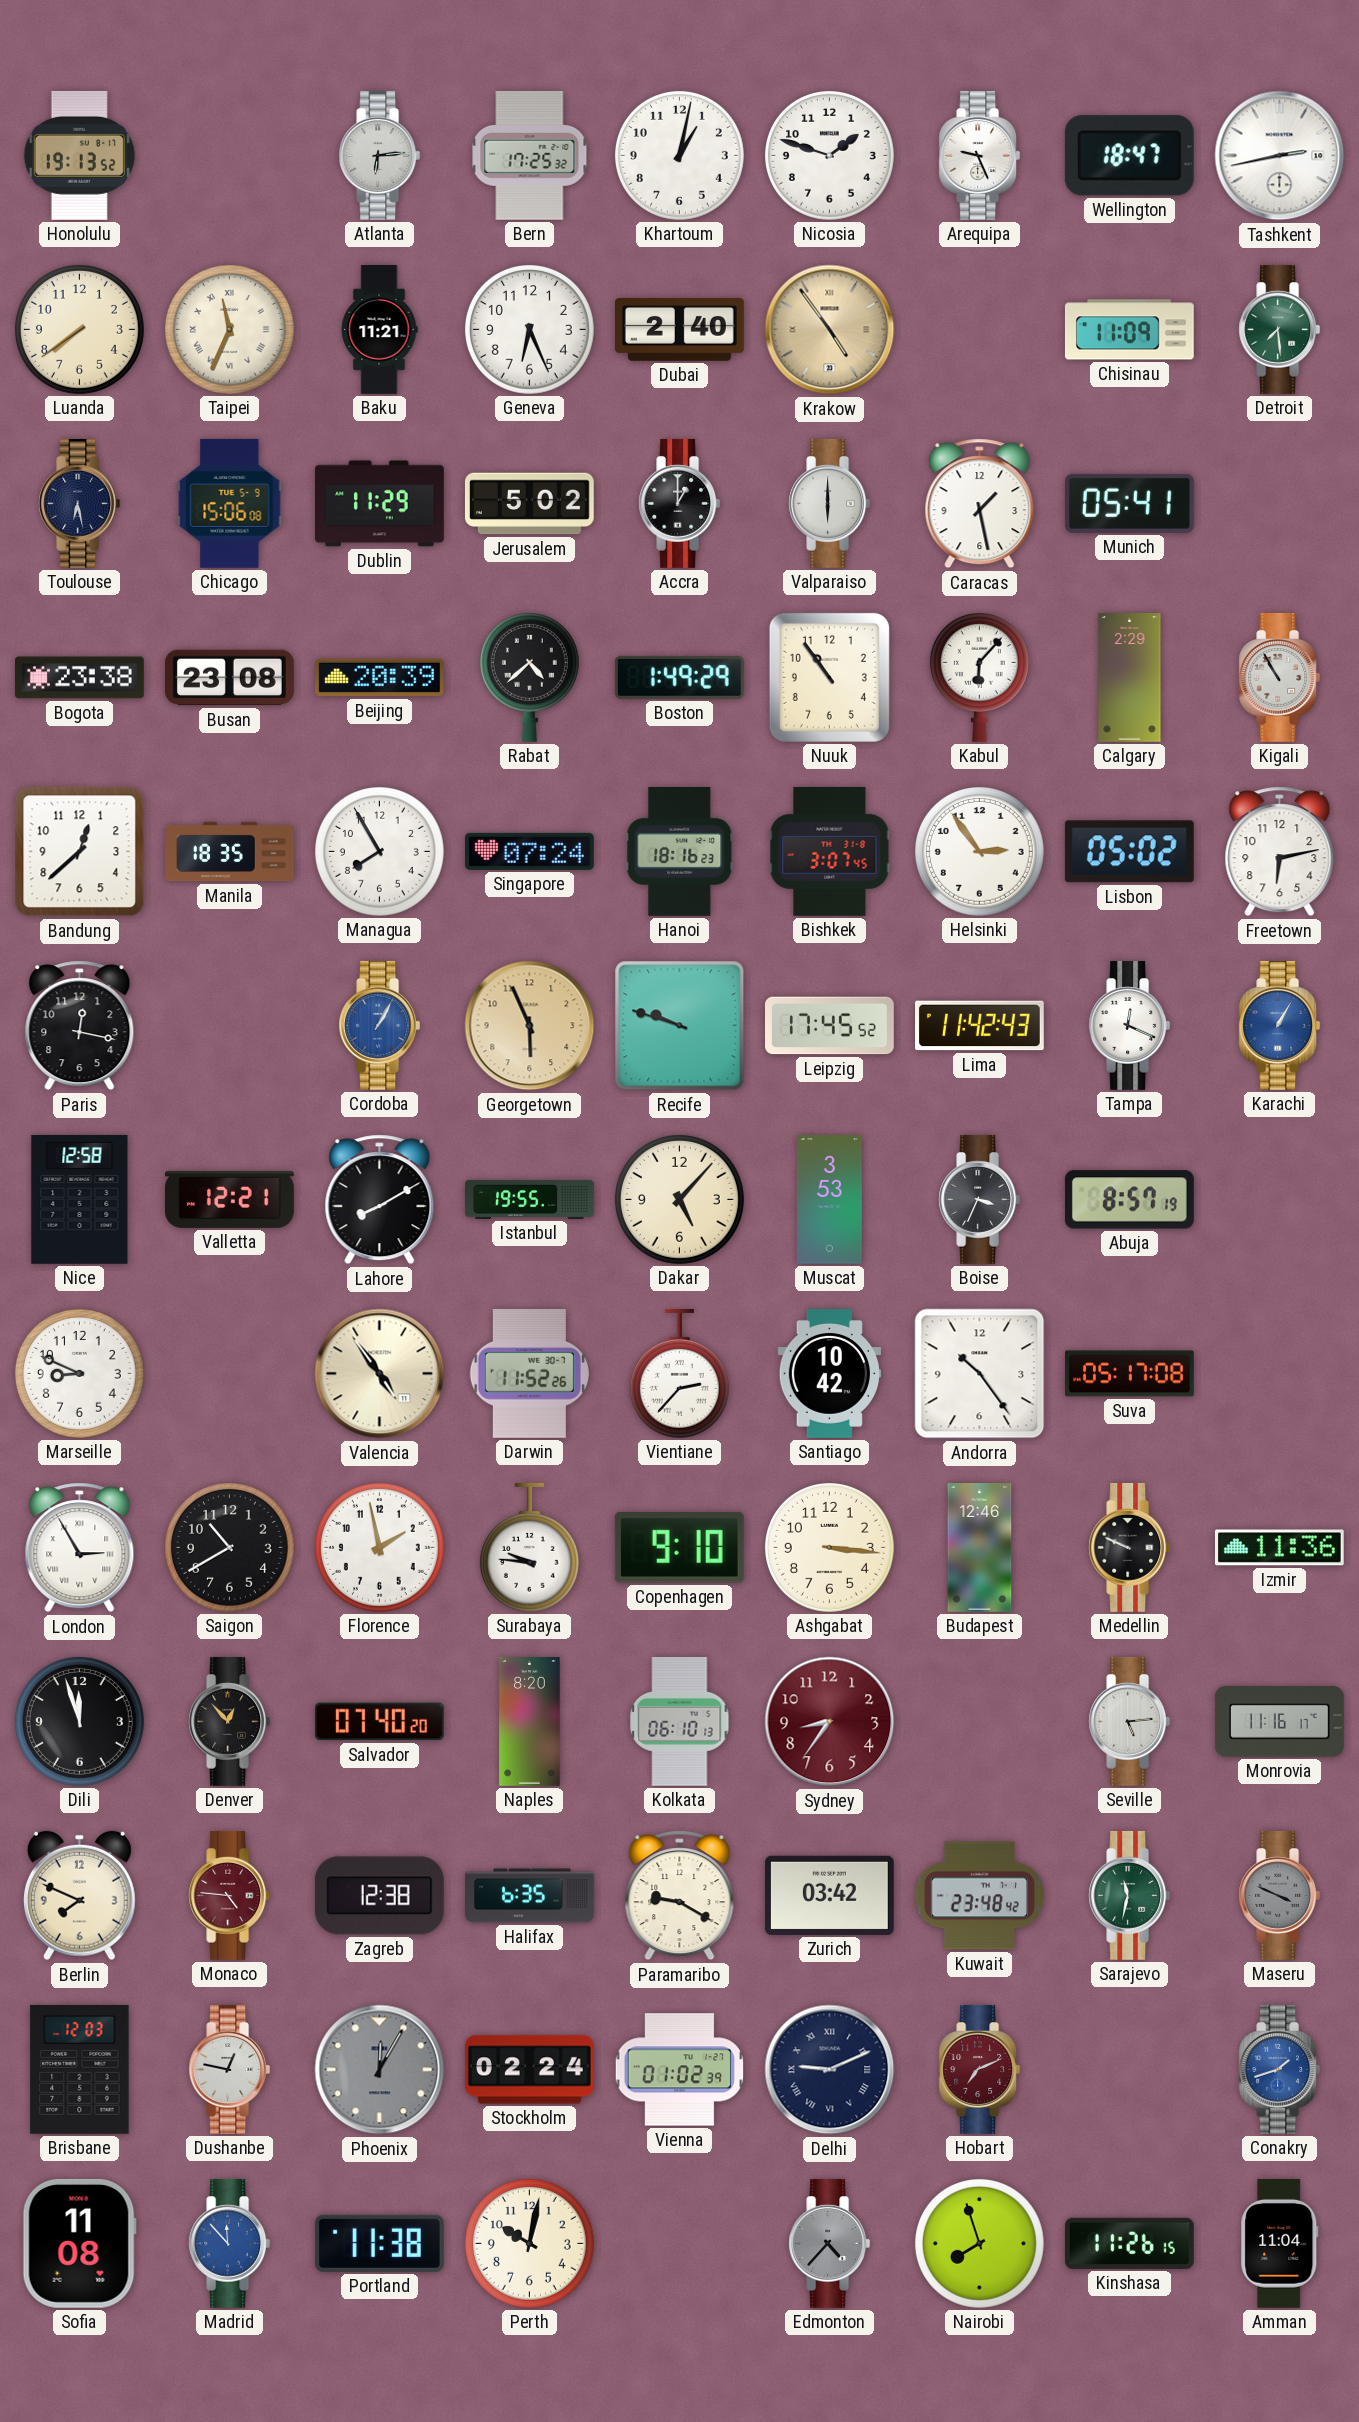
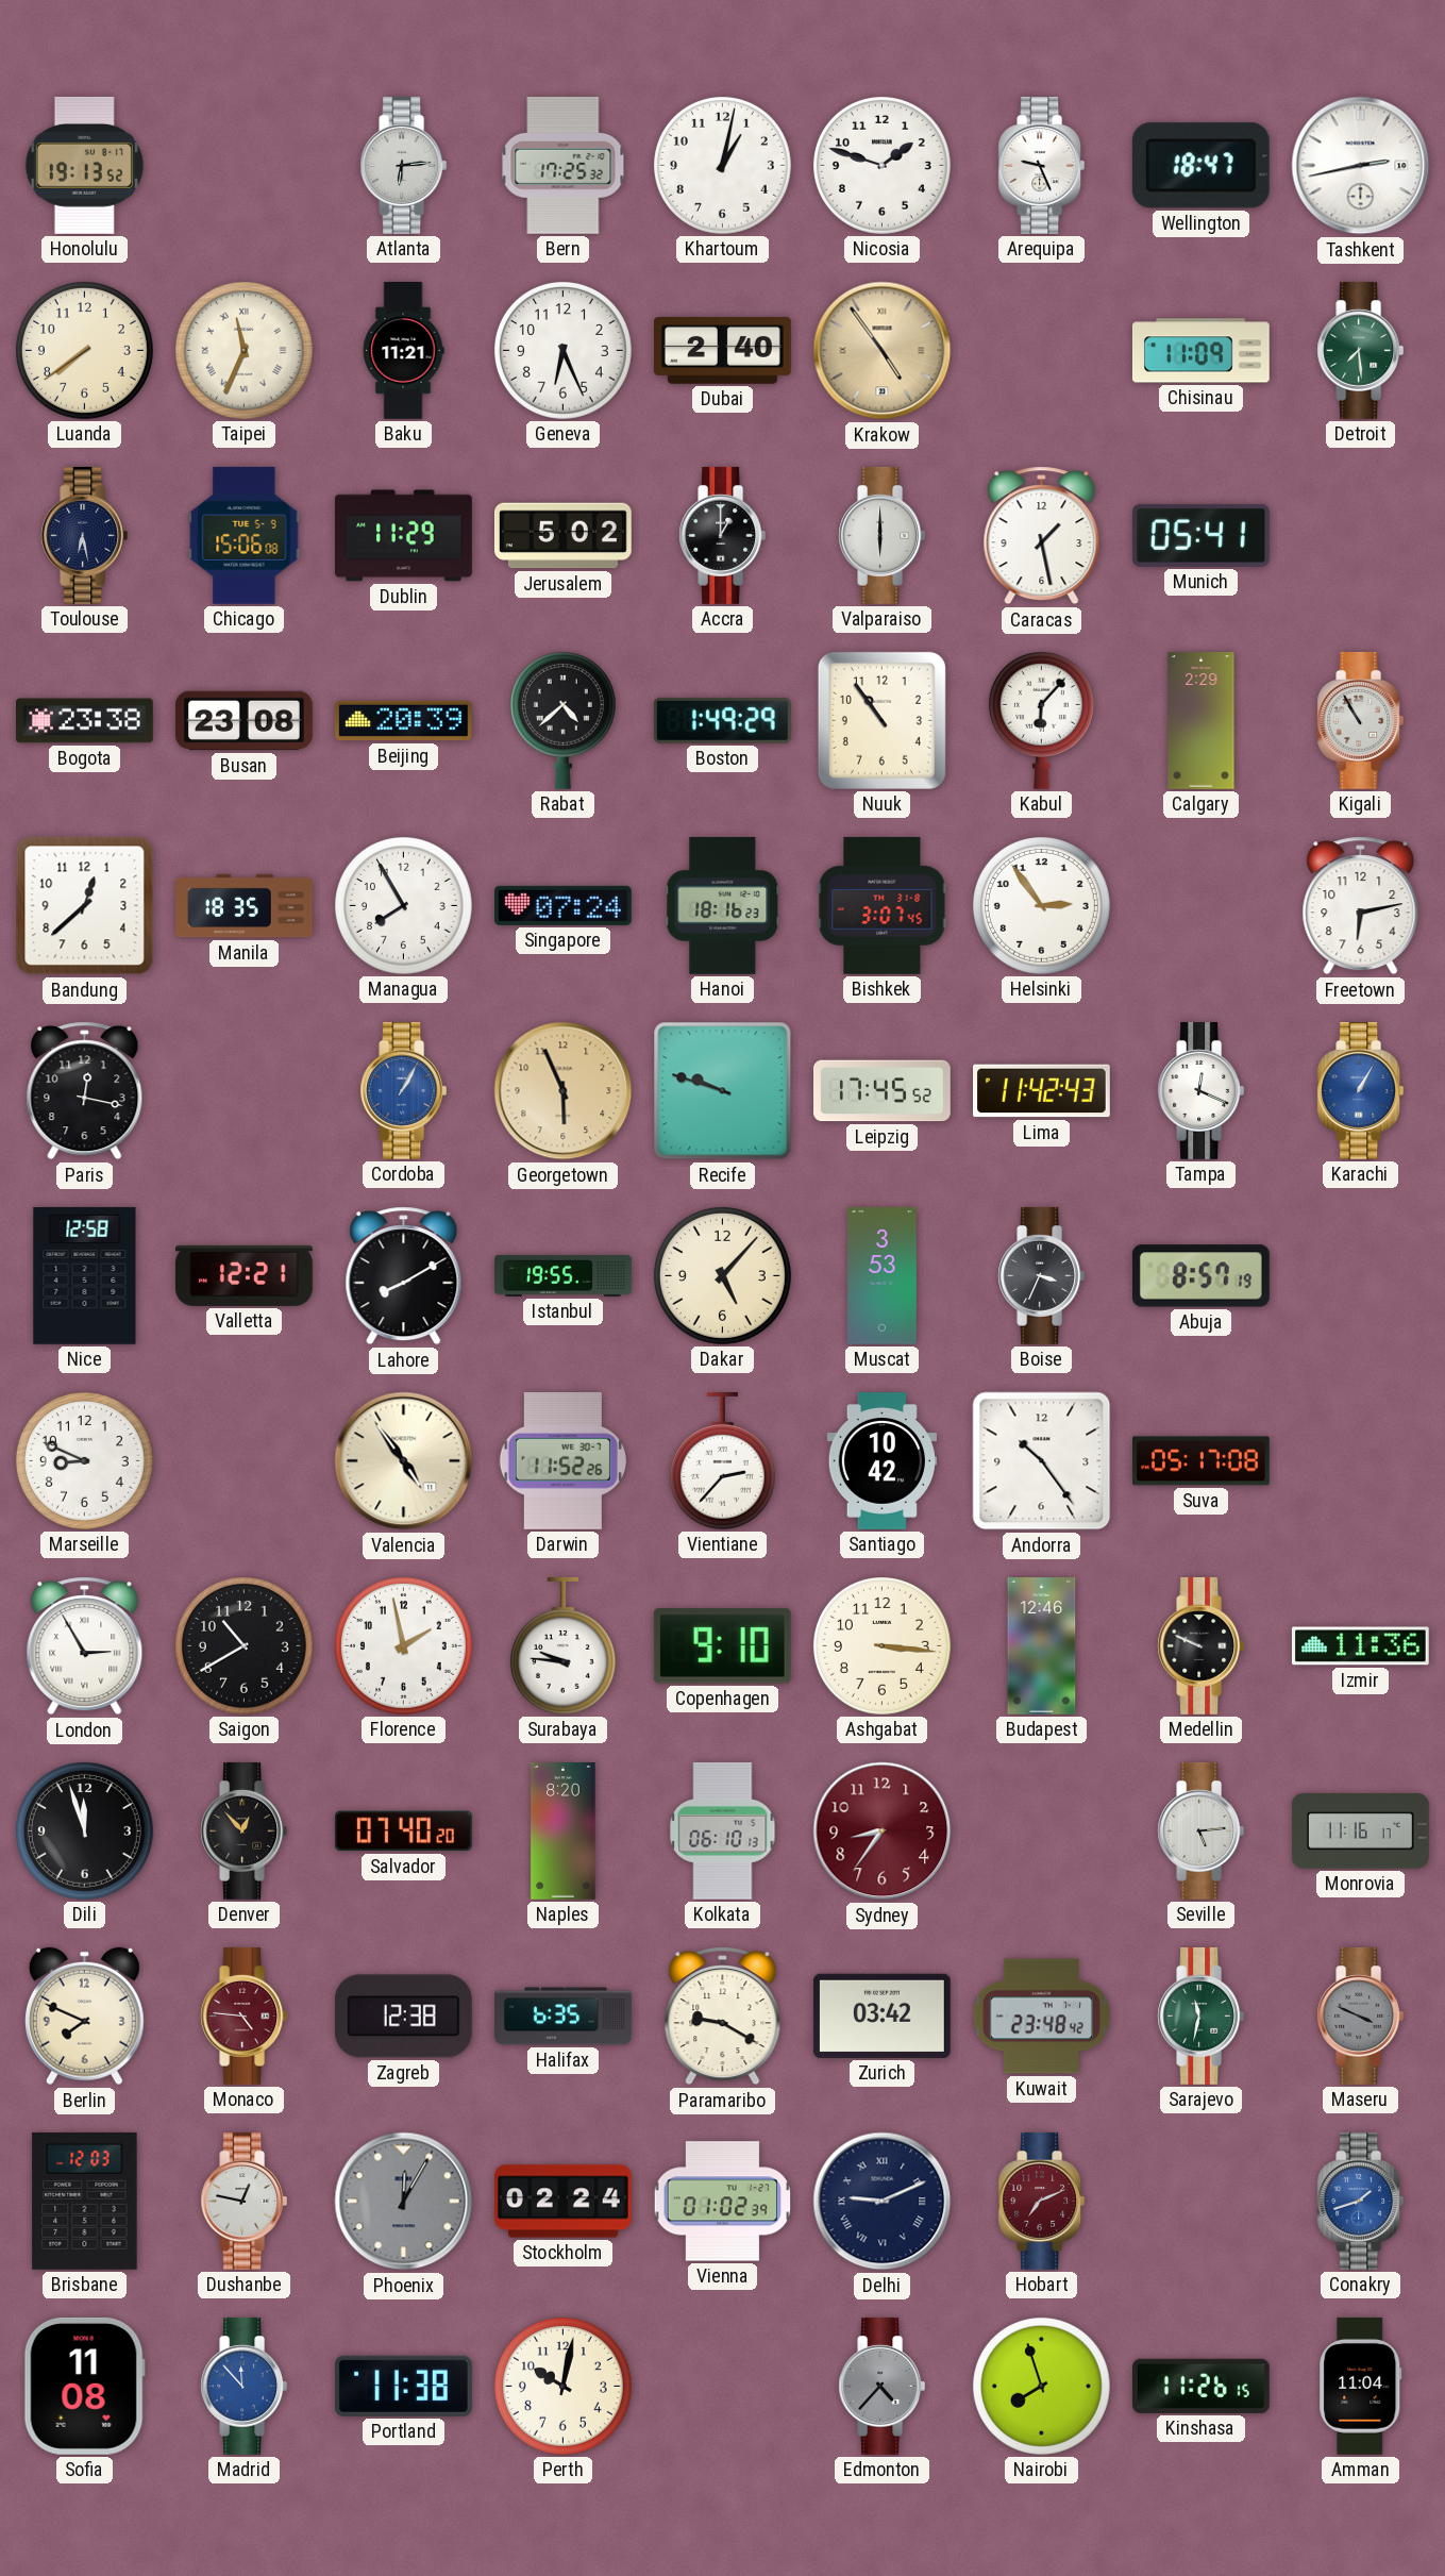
Lisbon: 05:02 -> none (1129, 852)
